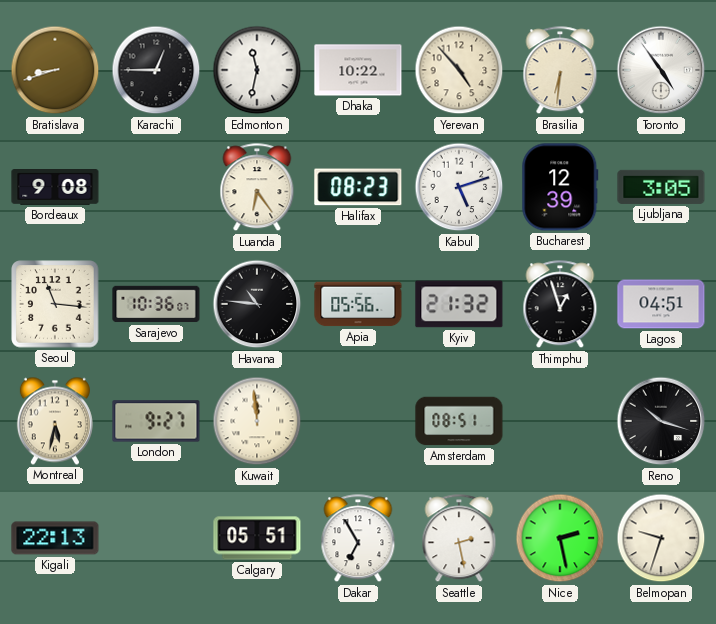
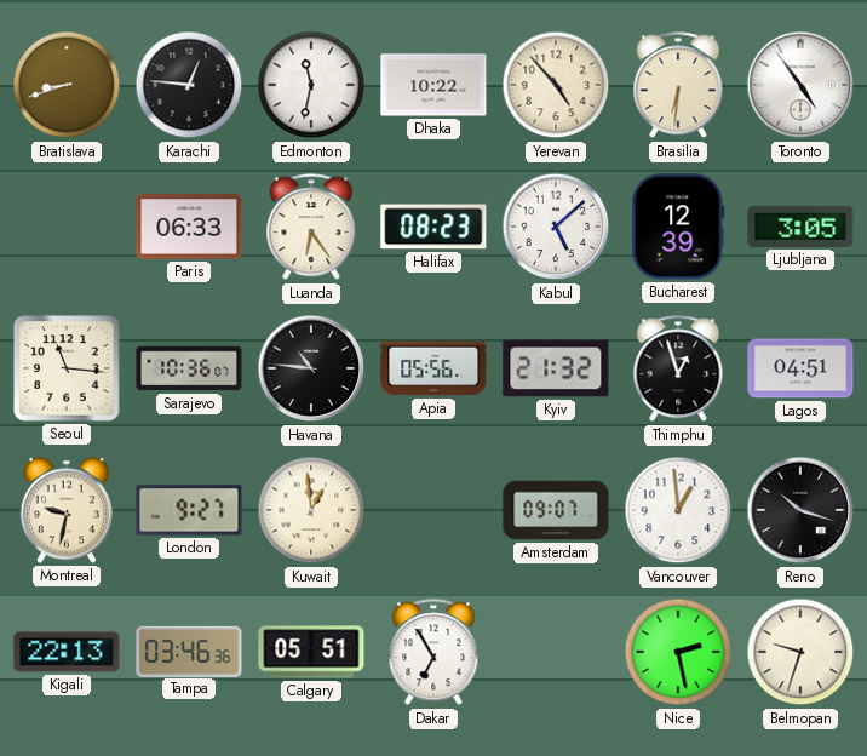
Karachi: 12:45 -> 12:46 (189, 85)
Bordeaux: 9:08 -> none (55, 188)
Paris: none -> 06:33 (189, 227)
Kabul: 5:12 -> 5:08 (556, 227)
Montreal: 5:32 -> 9:32 (67, 510)
Kuwait: 11:59 -> 12:59 (311, 510)
Amsterdam: 08:51 -> 09:07 (556, 510)
Vancouver: none -> 12:59 (678, 510)
Tampa: none -> 03:46 (189, 651)
Seattle: 2:28 -> none (459, 539)
